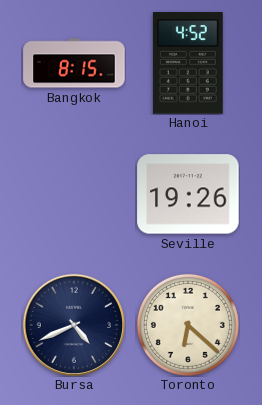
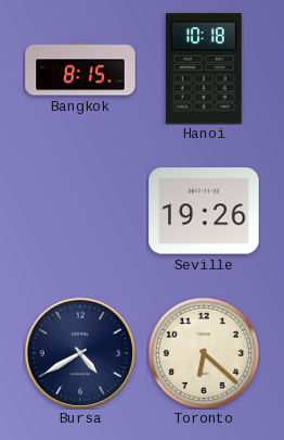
Hanoi: 4:52 -> 10:18 (204, 68)
Bursa: 4:41 -> 4:40 (79, 352)
